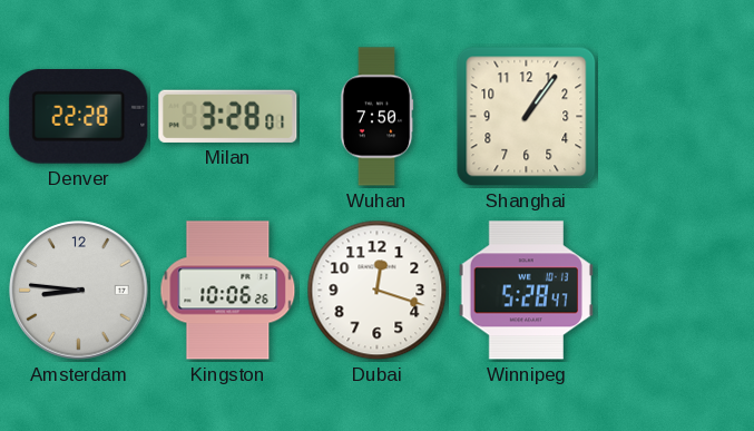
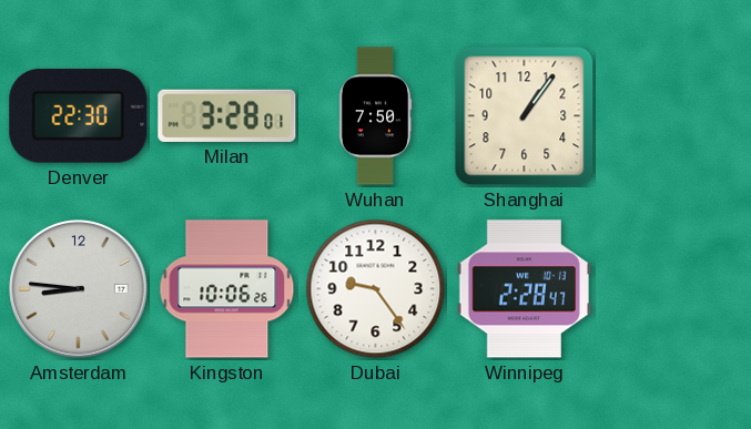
Denver: 22:28 -> 22:30 (79, 116)
Dubai: 12:18 -> 9:24 (376, 289)
Winnipeg: 5:28 -> 2:28 (524, 289)
